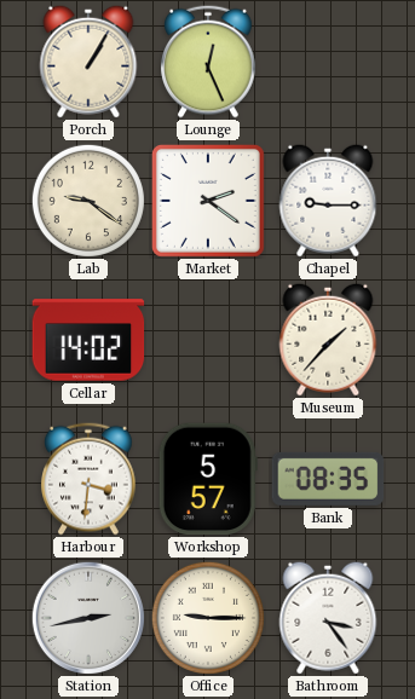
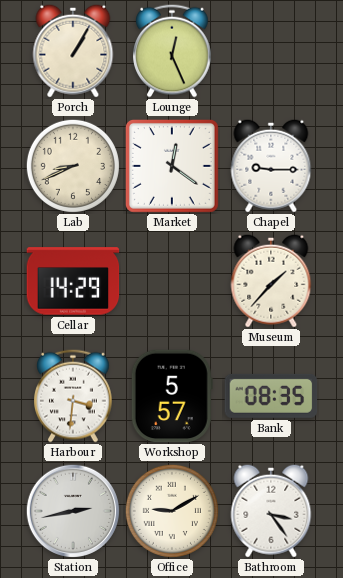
Lab: 9:21 -> 8:41 (73, 166)
Market: 2:21 -> 12:21 (172, 166)
Cellar: 14:02 -> 14:29 (73, 281)
Office: 9:15 -> 9:10 (172, 511)
